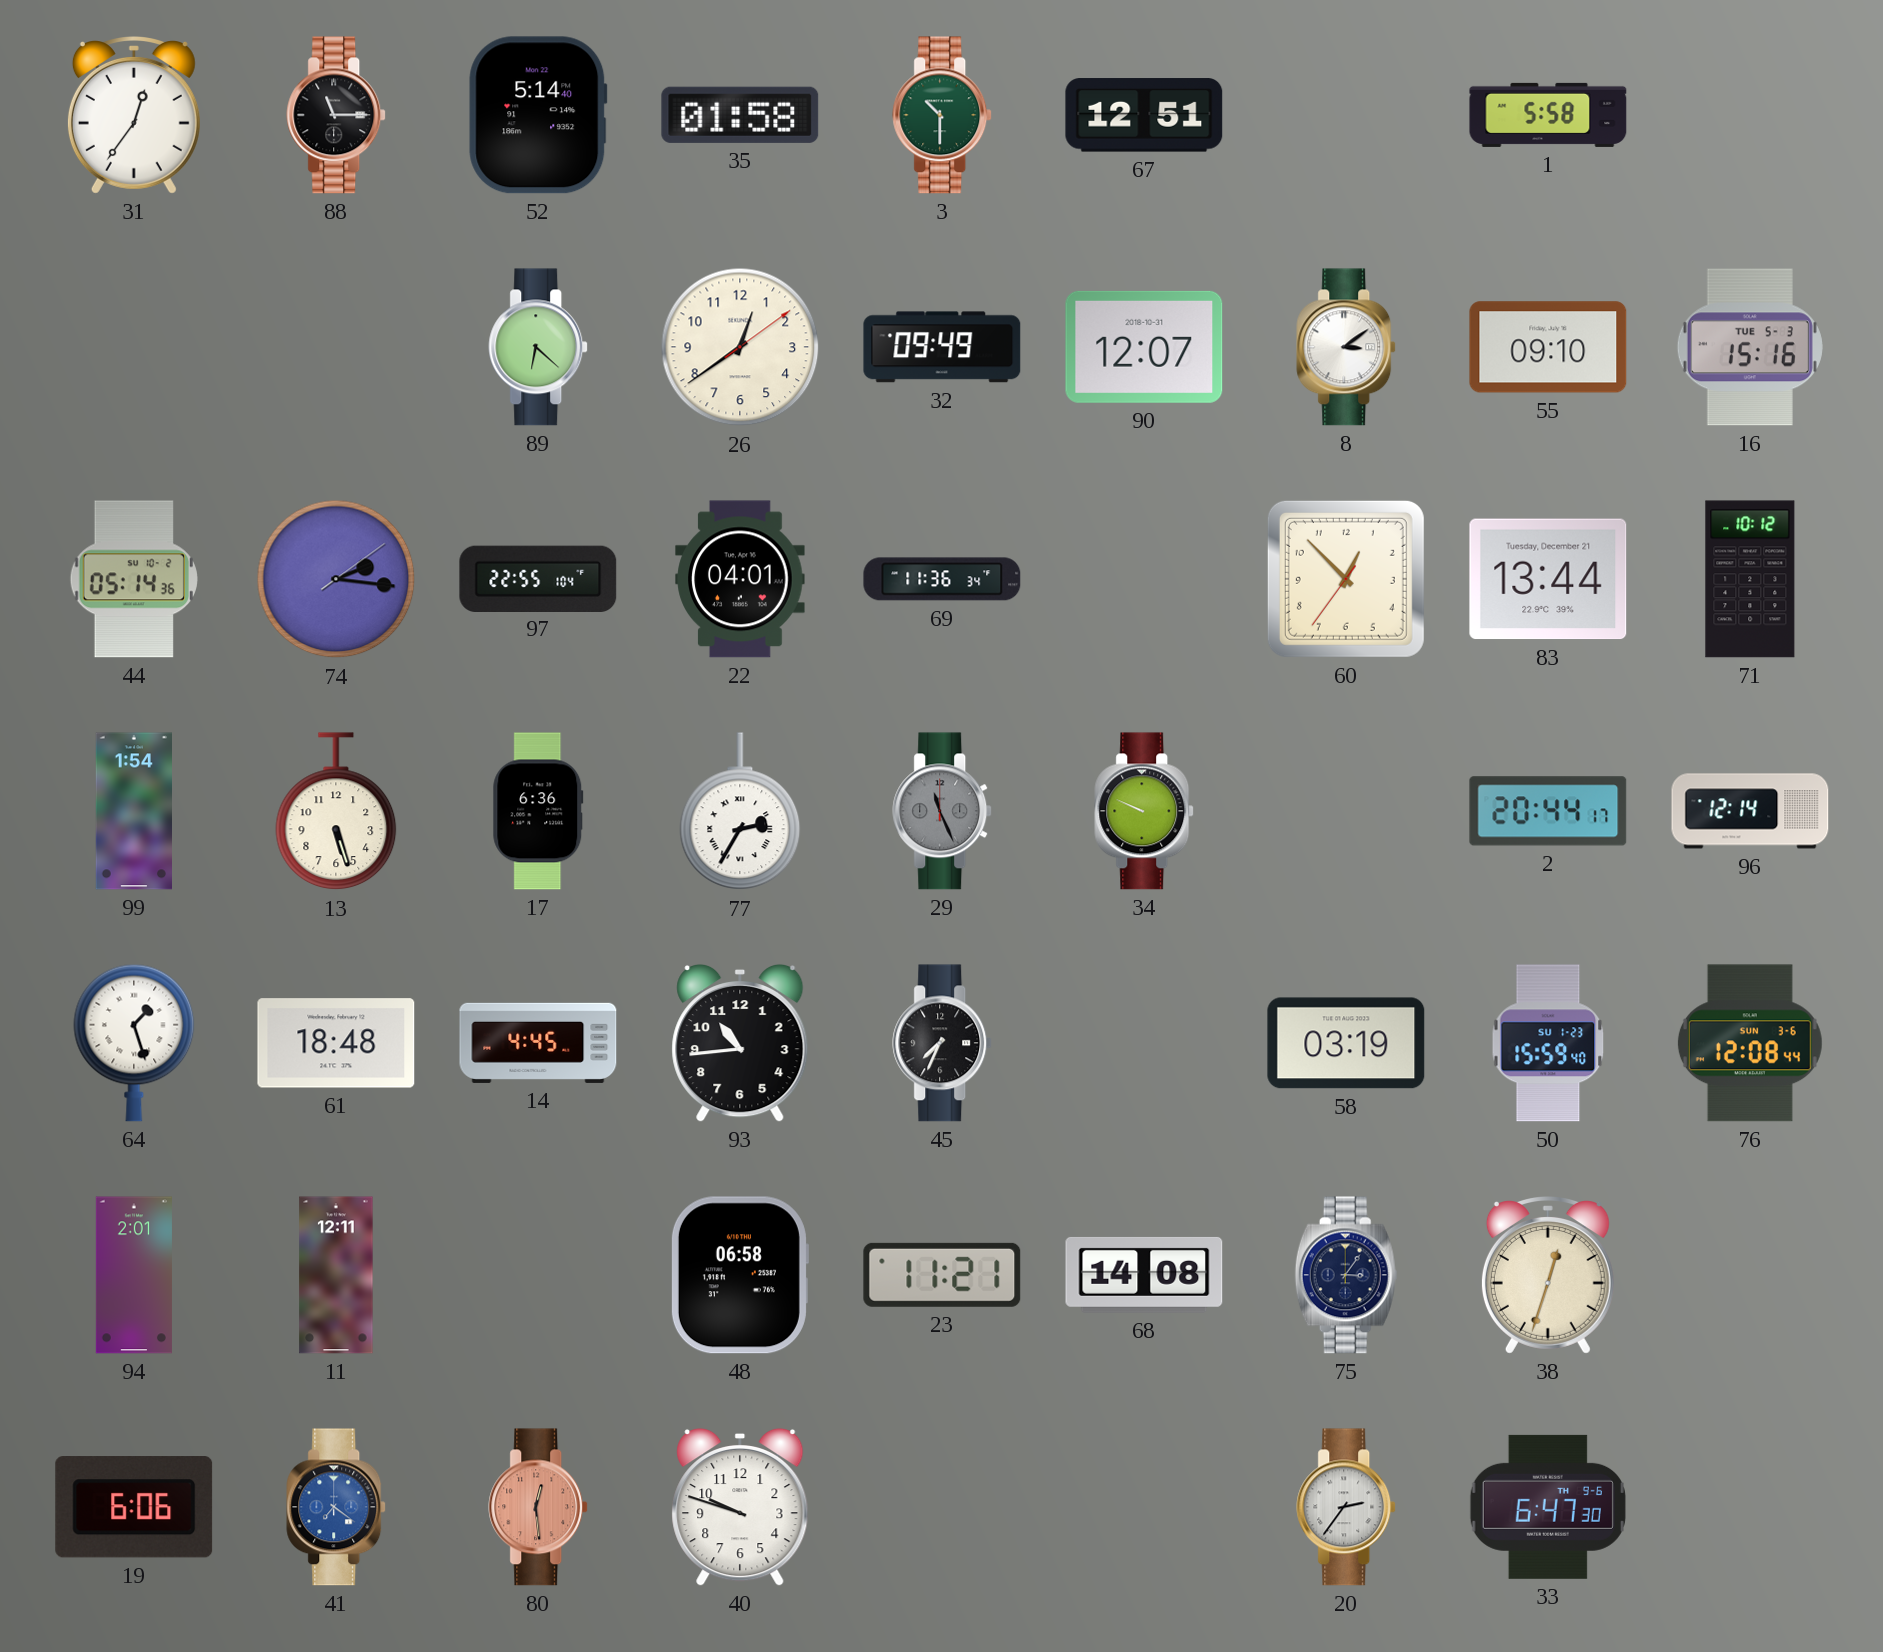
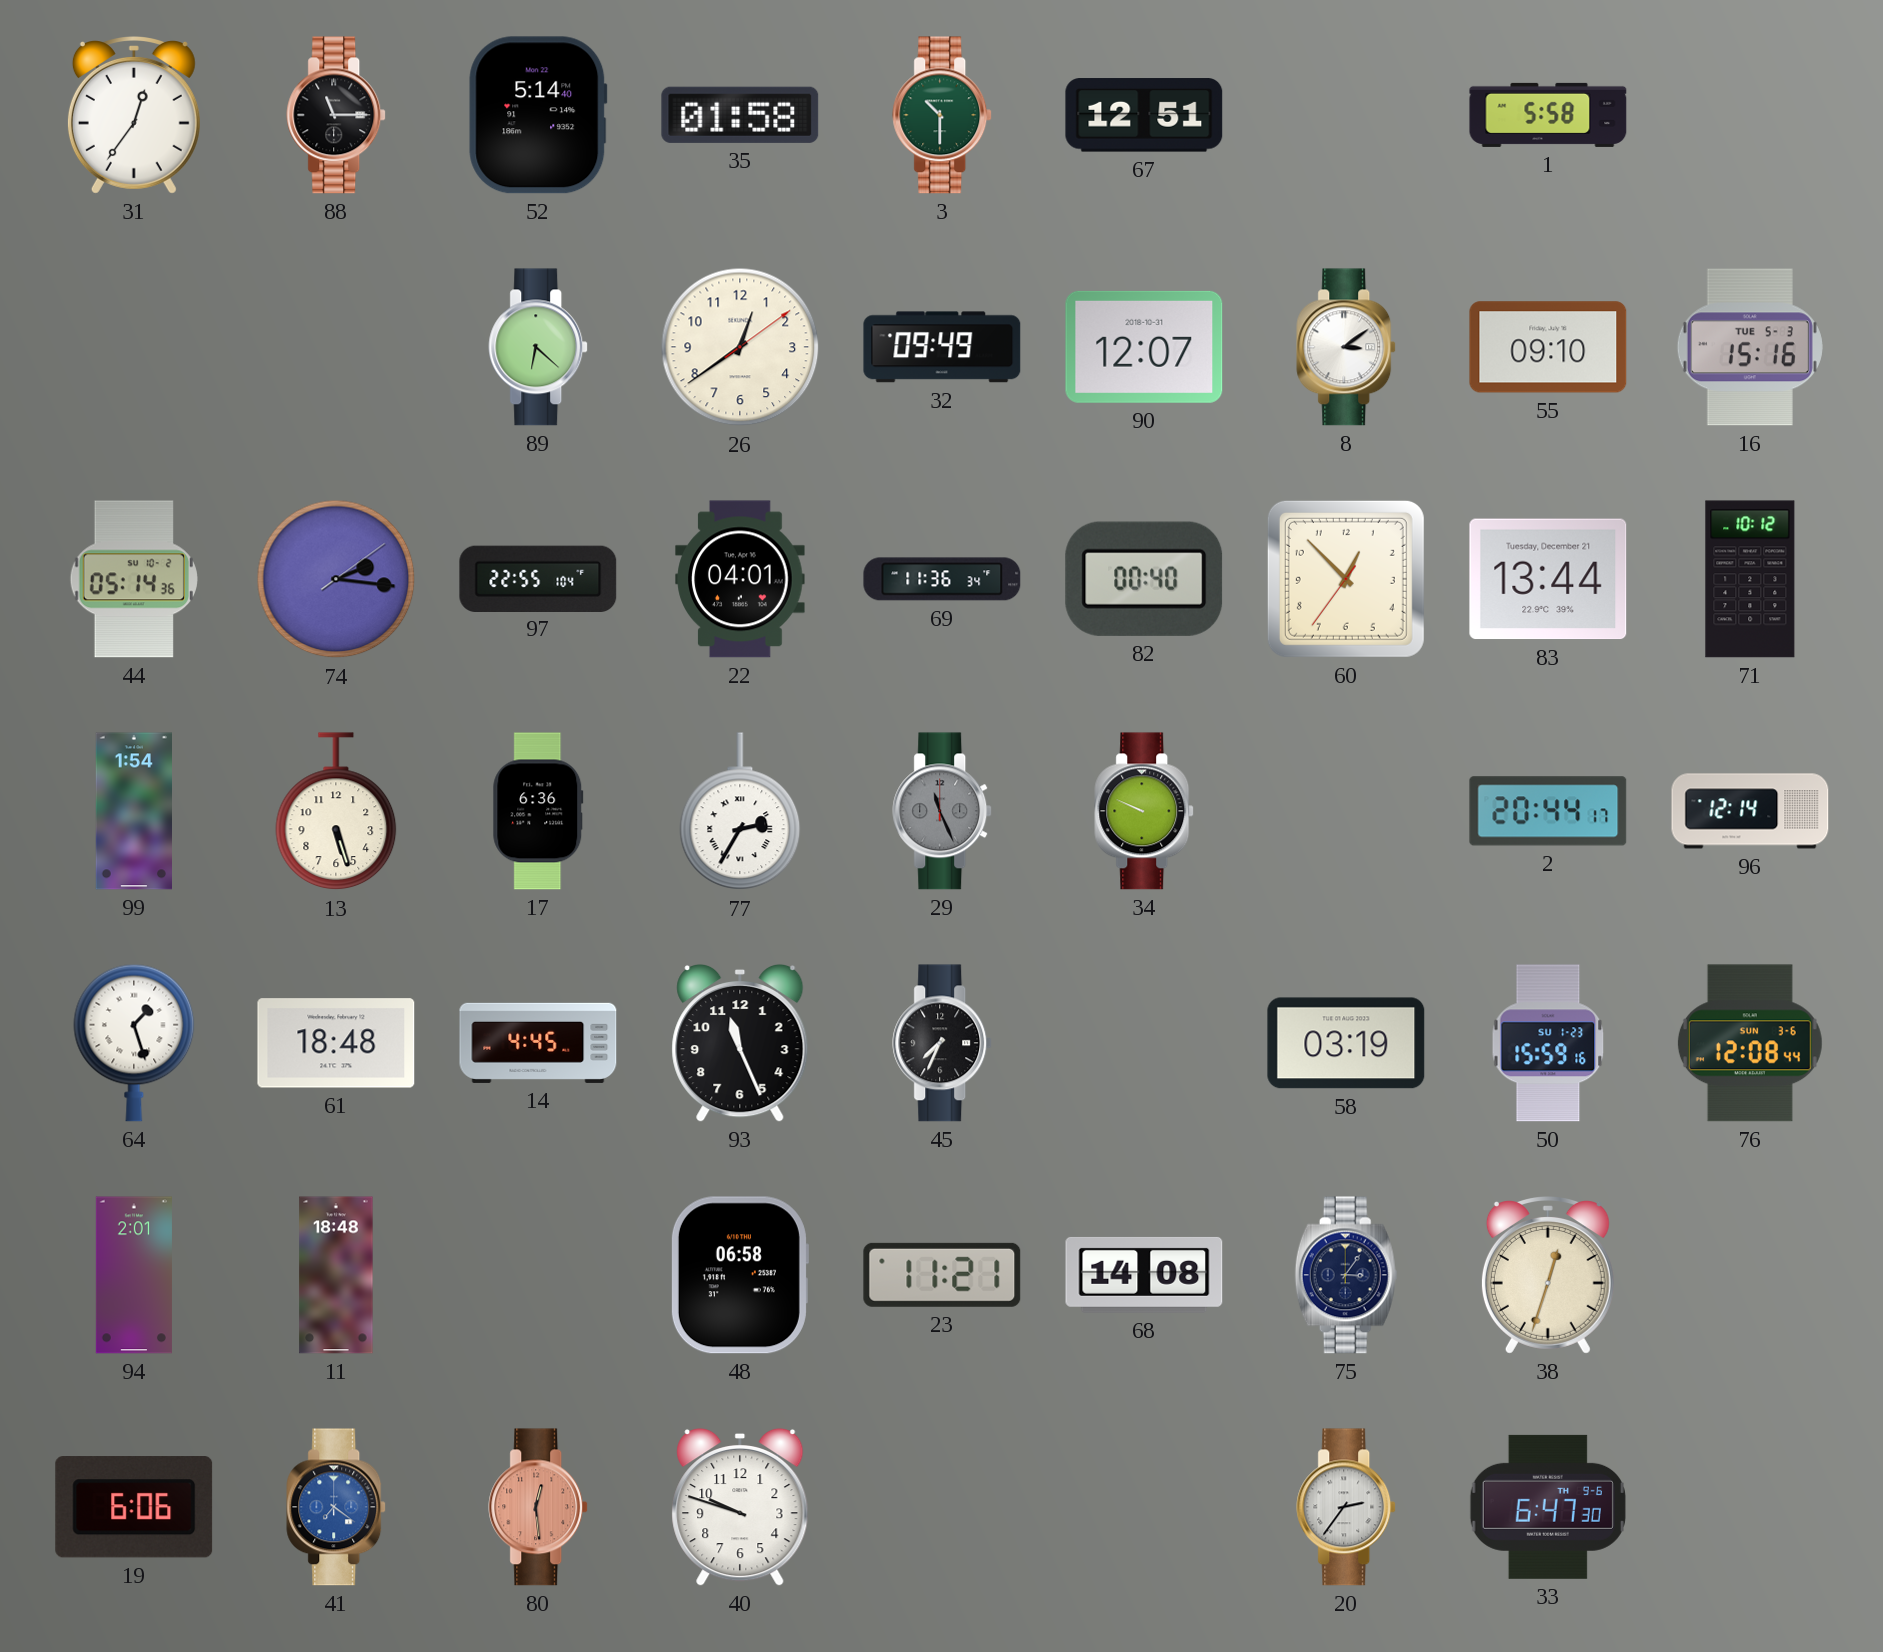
82: none -> 00:40 (1144, 579)
93: 10:44 -> 11:26 (740, 1043)
50: 15:59:40 -> 15:59:16 (1548, 1043)
11: 12:11 -> 18:48 (336, 1275)
